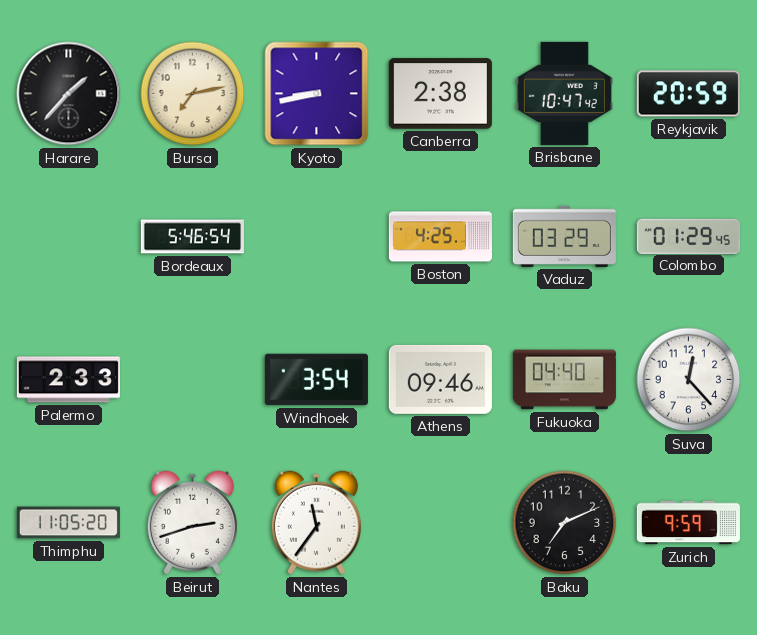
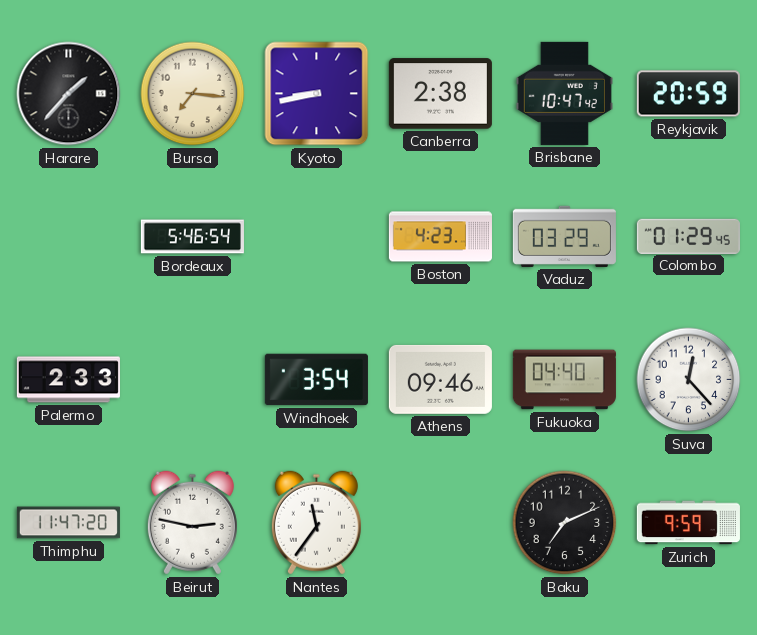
Bursa: 7:13 -> 7:16 (193, 94)
Boston: 4:25 -> 4:23 (440, 237)
Thimphu: 11:05 -> 11:47 (68, 523)
Beirut: 2:42 -> 2:47 (192, 523)
